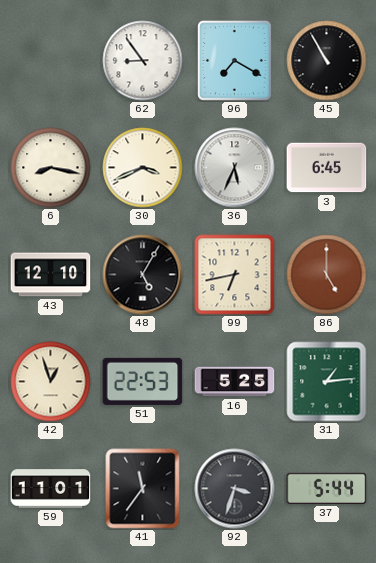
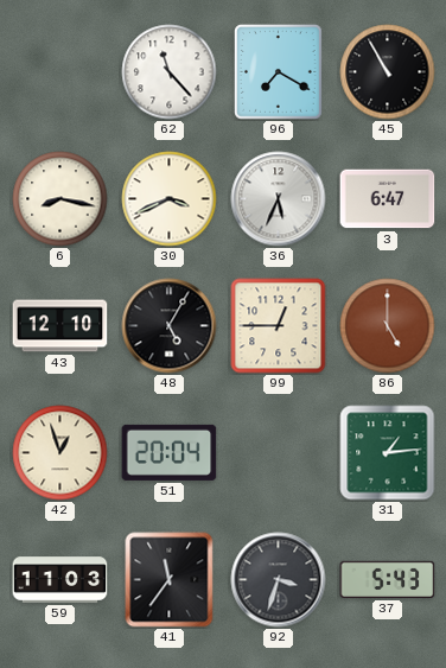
62: 8:54 -> 11:23 (170, 72)
3: 6:45 -> 6:47 (388, 199)
99: 6:43 -> 12:45 (279, 326)
51: 22:53 -> 20:04 (170, 452)
16: 5:25 -> none (235, 382)
59: 11:01 -> 11:03 (60, 580)
37: 5:44 -> 5:43 (388, 579)
